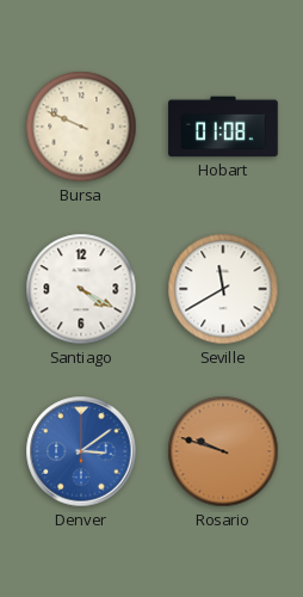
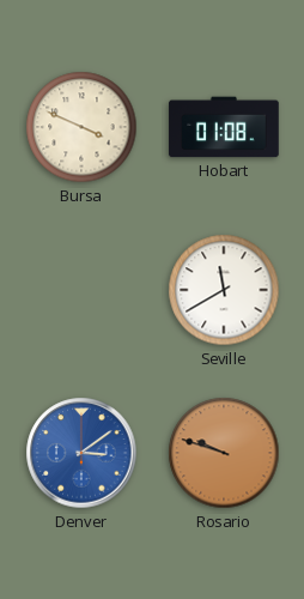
Bursa: 9:49 -> 3:49 (81, 127)
Santiago: 4:20 -> none (81, 289)
